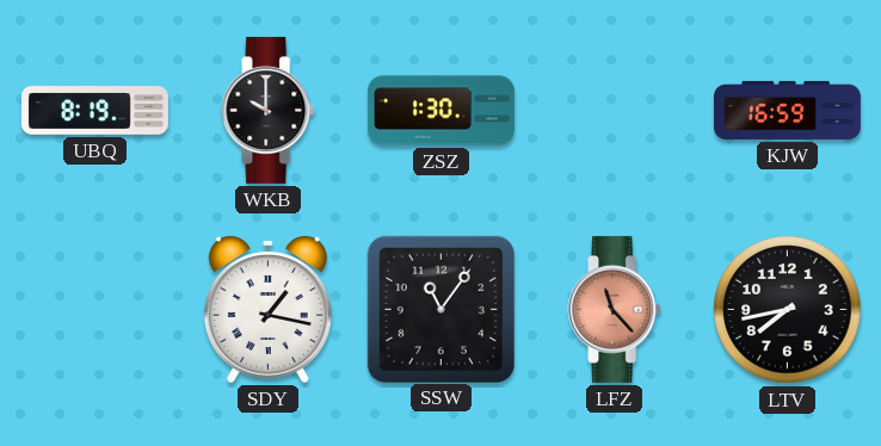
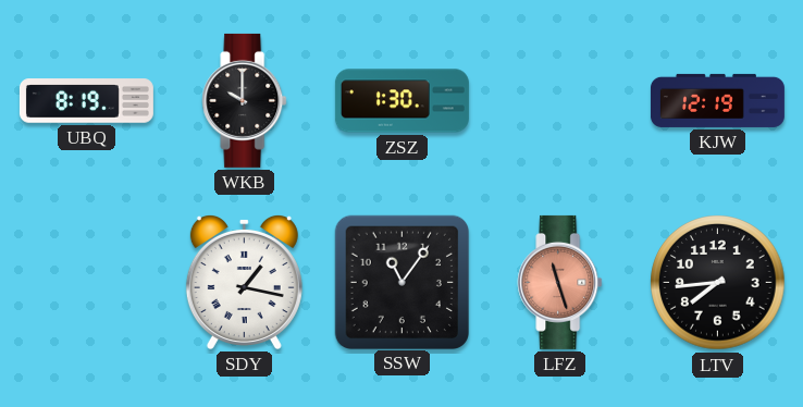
KJW: 16:59 -> 12:19 (717, 100)
LFZ: 11:23 -> 11:27 (560, 282)
LTV: 7:43 -> 7:44 (718, 283)
